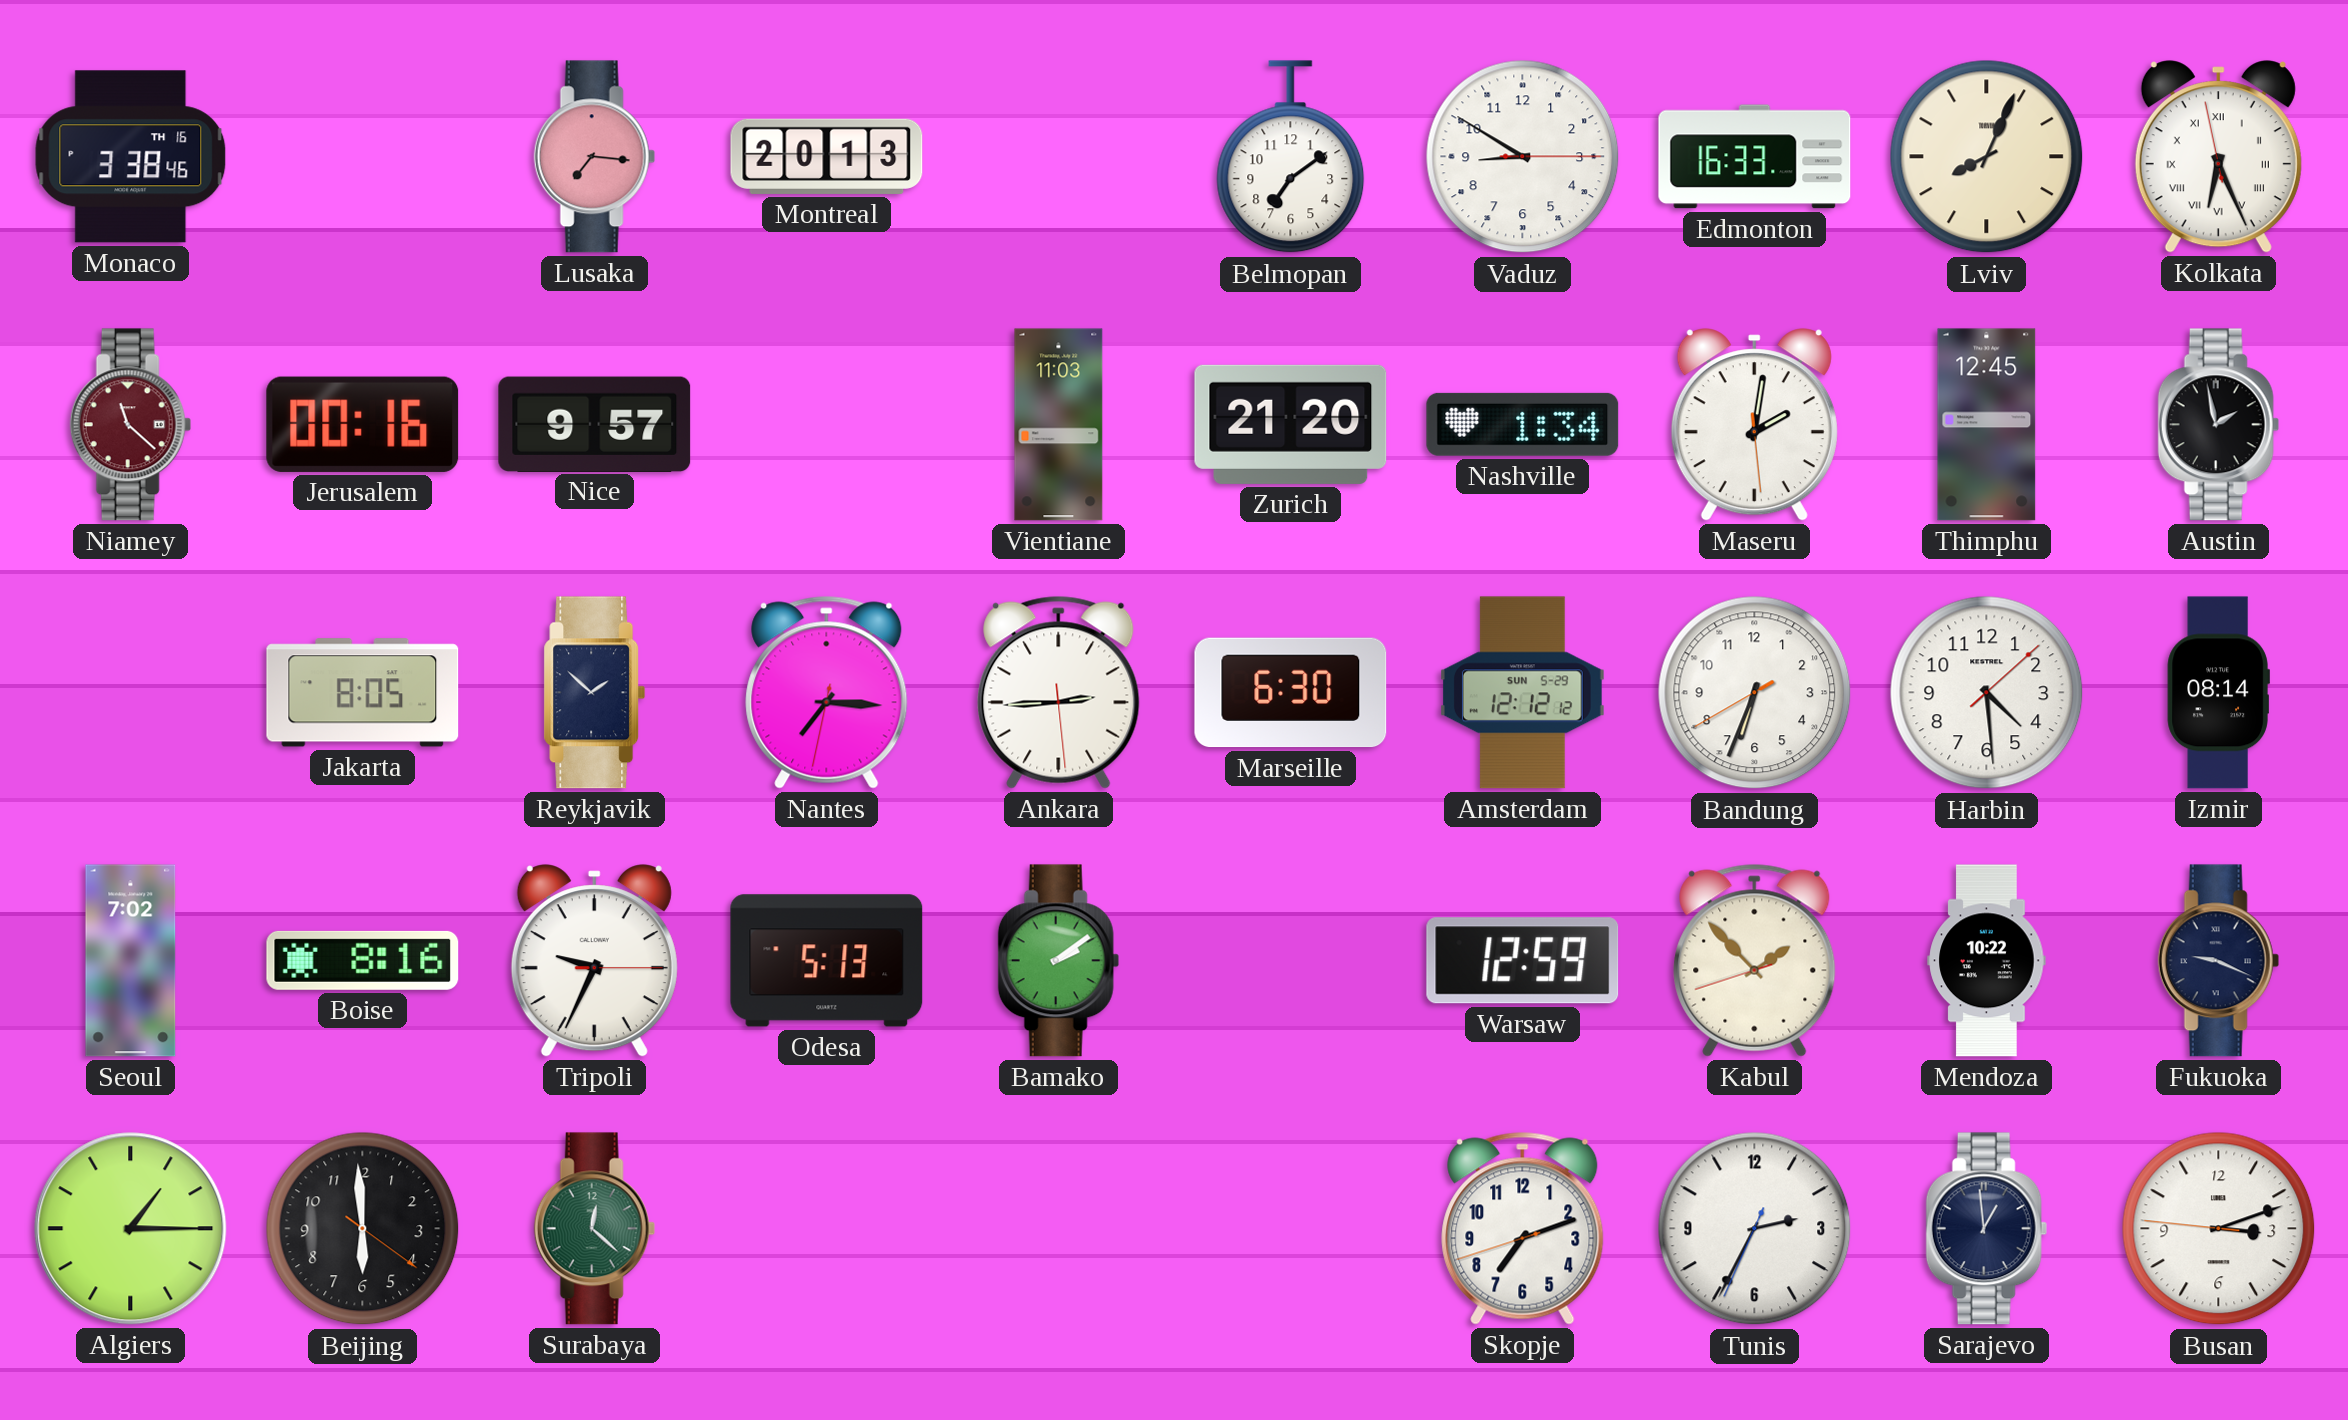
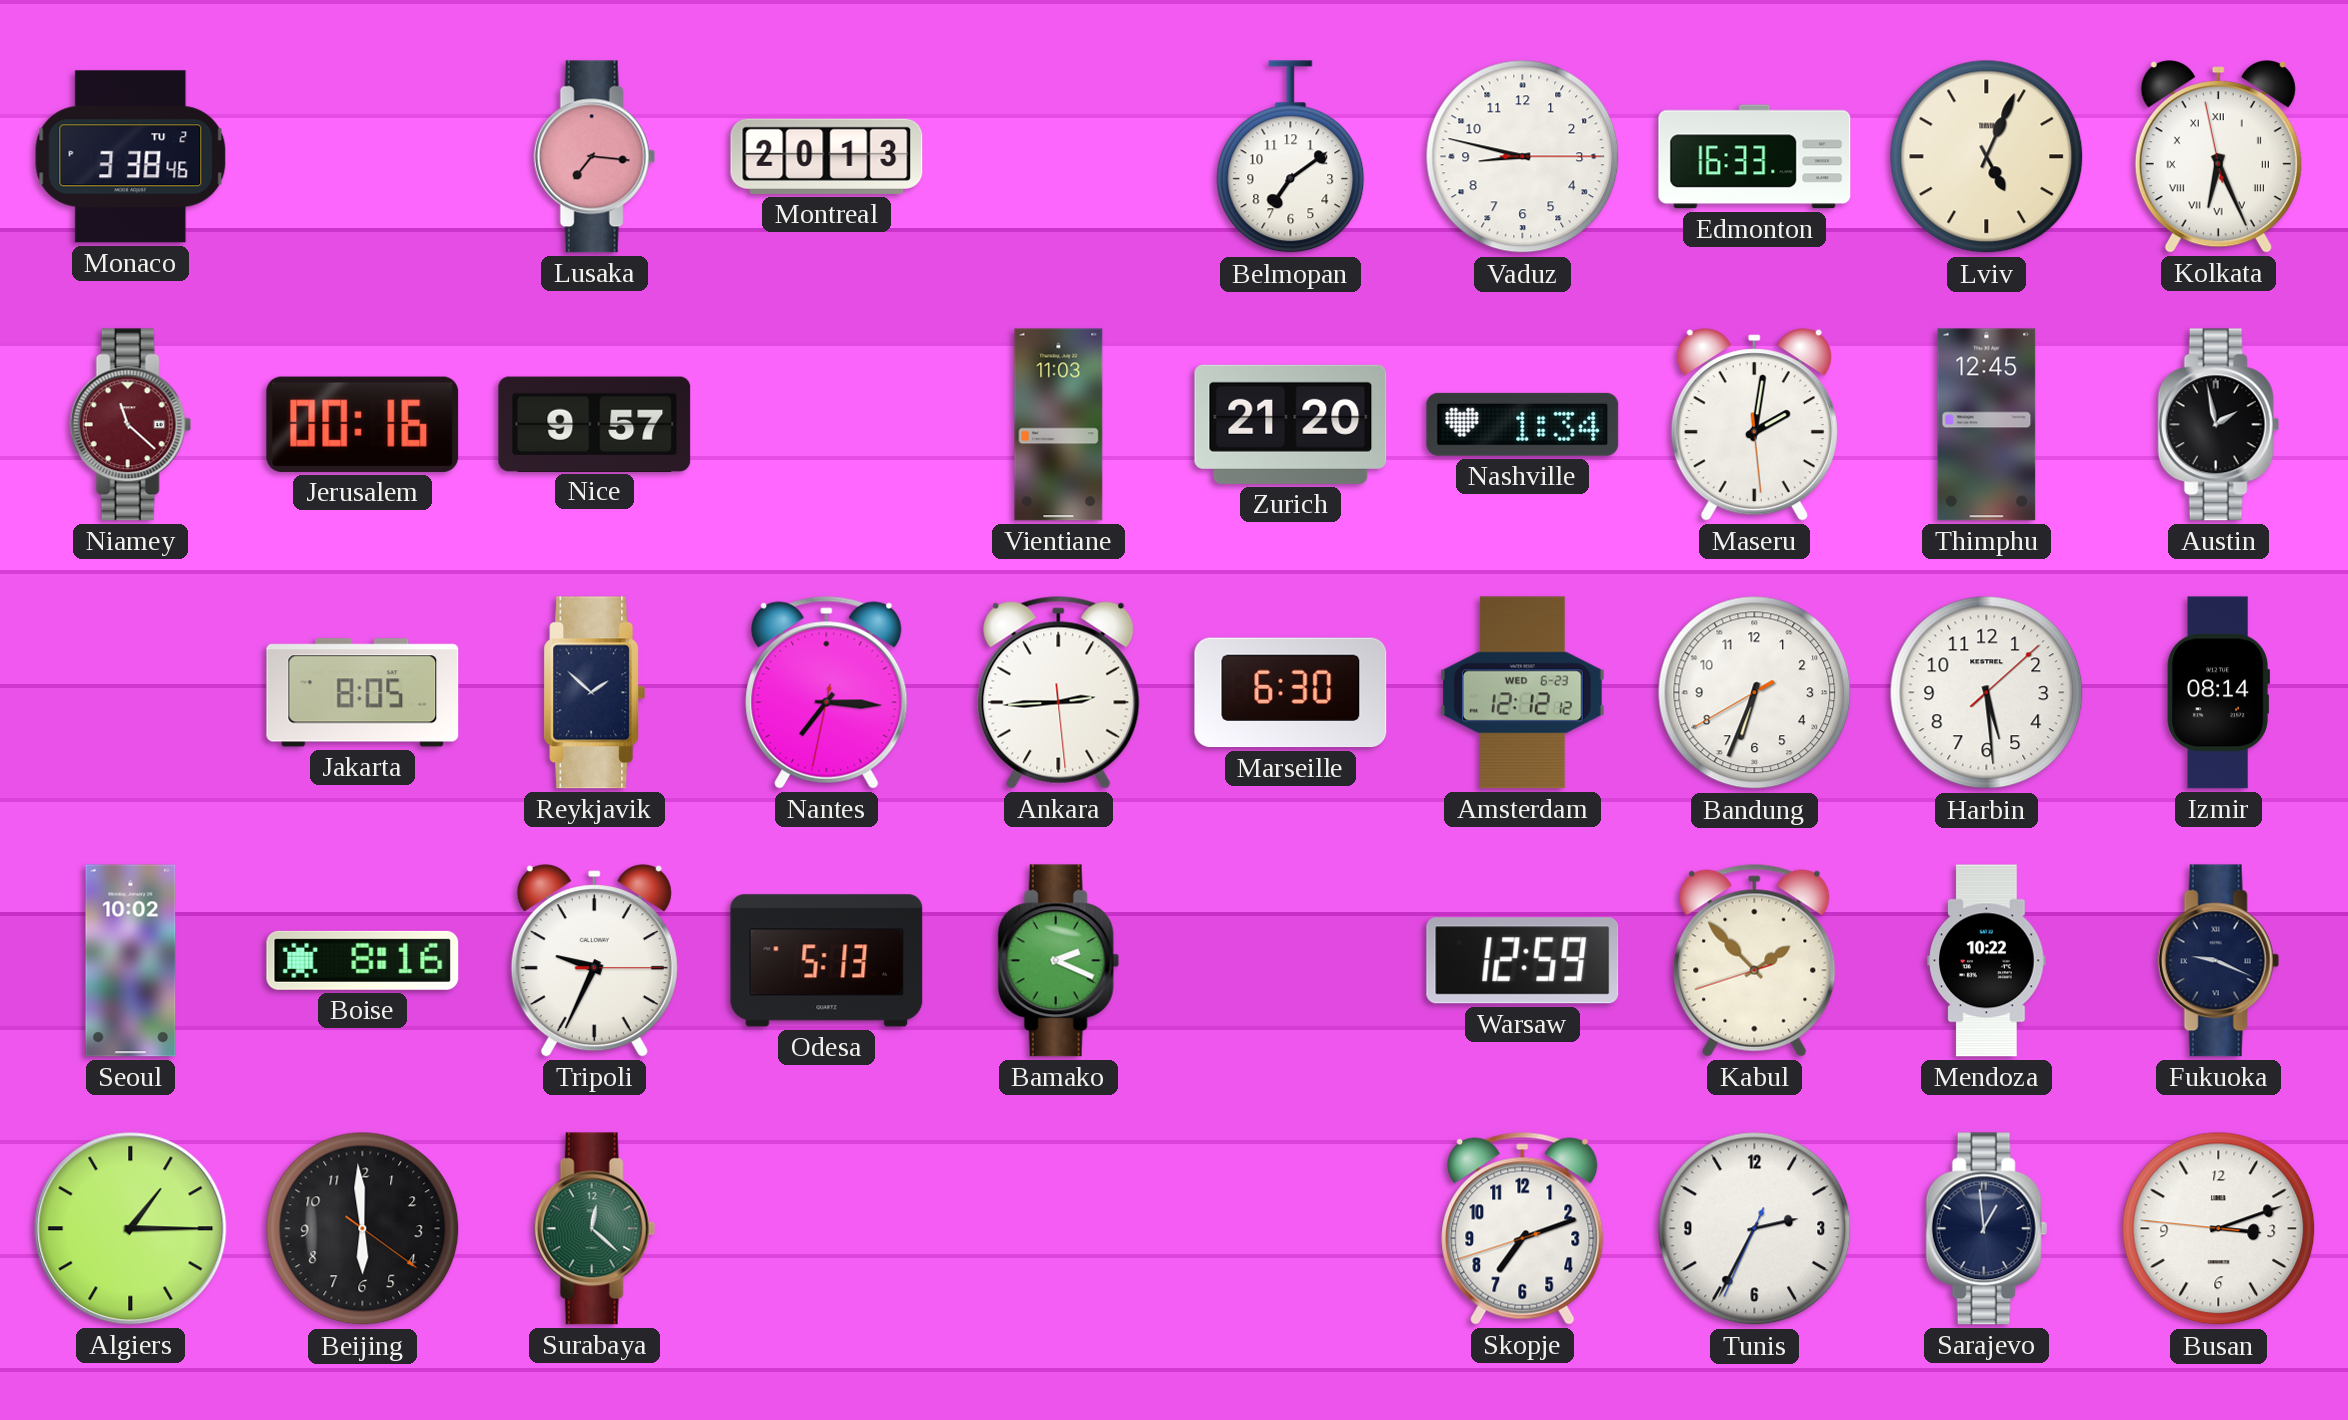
Monaco date: TH 16 -> TU 2 (131, 157)
Vaduz: 8:50 -> 8:47 (1523, 157)
Lviv: 8:04 -> 5:04 (1987, 157)
Amsterdam date: SUN 5-29 -> WED 6-23 (1522, 693)
Harbin: 4:29 -> 5:29 (1987, 693)
Seoul: 7:02 -> 10:02 (131, 961)
Bamako: 2:09 -> 2:19 (1058, 961)
